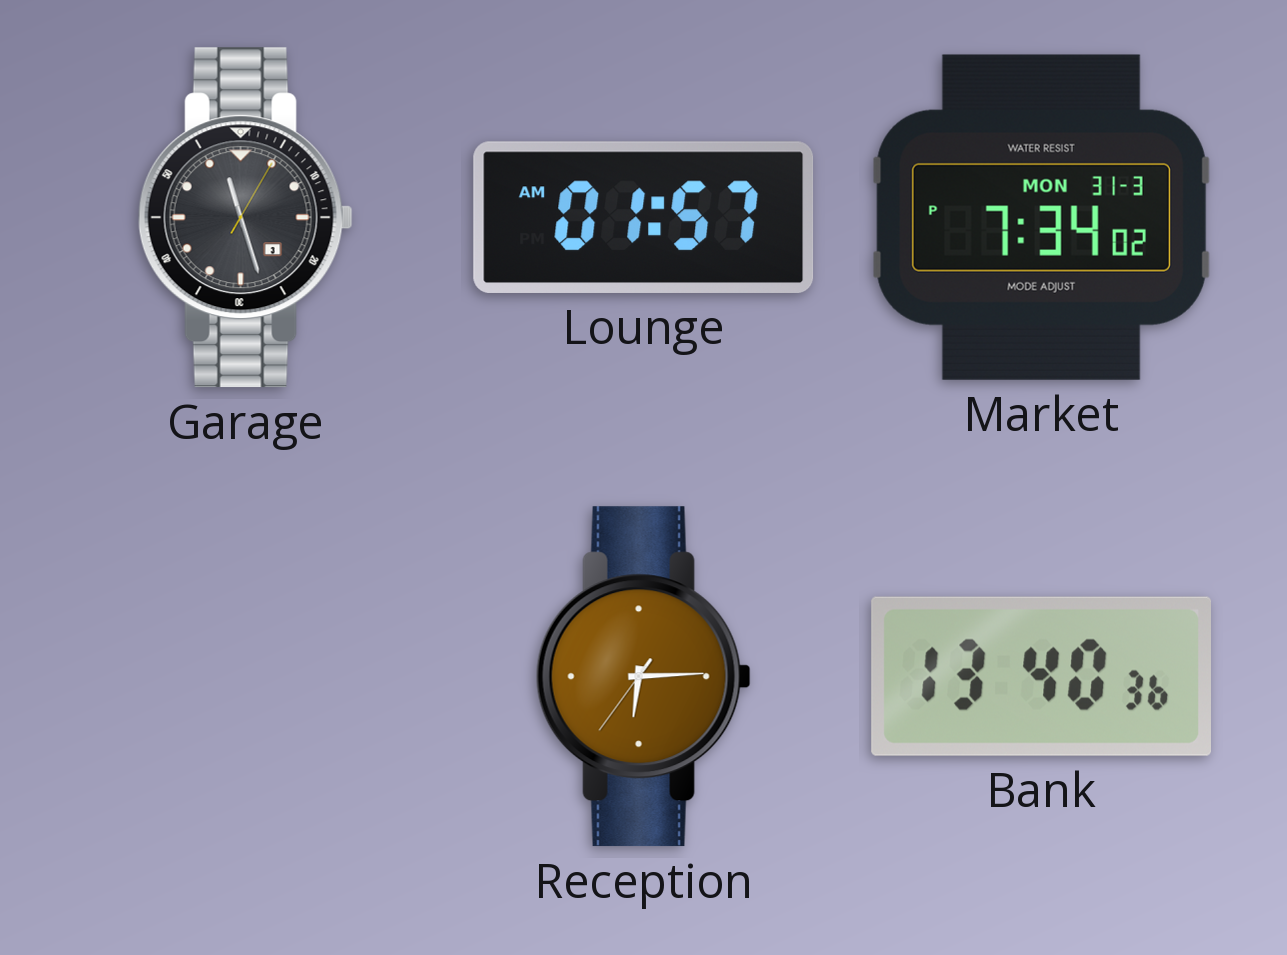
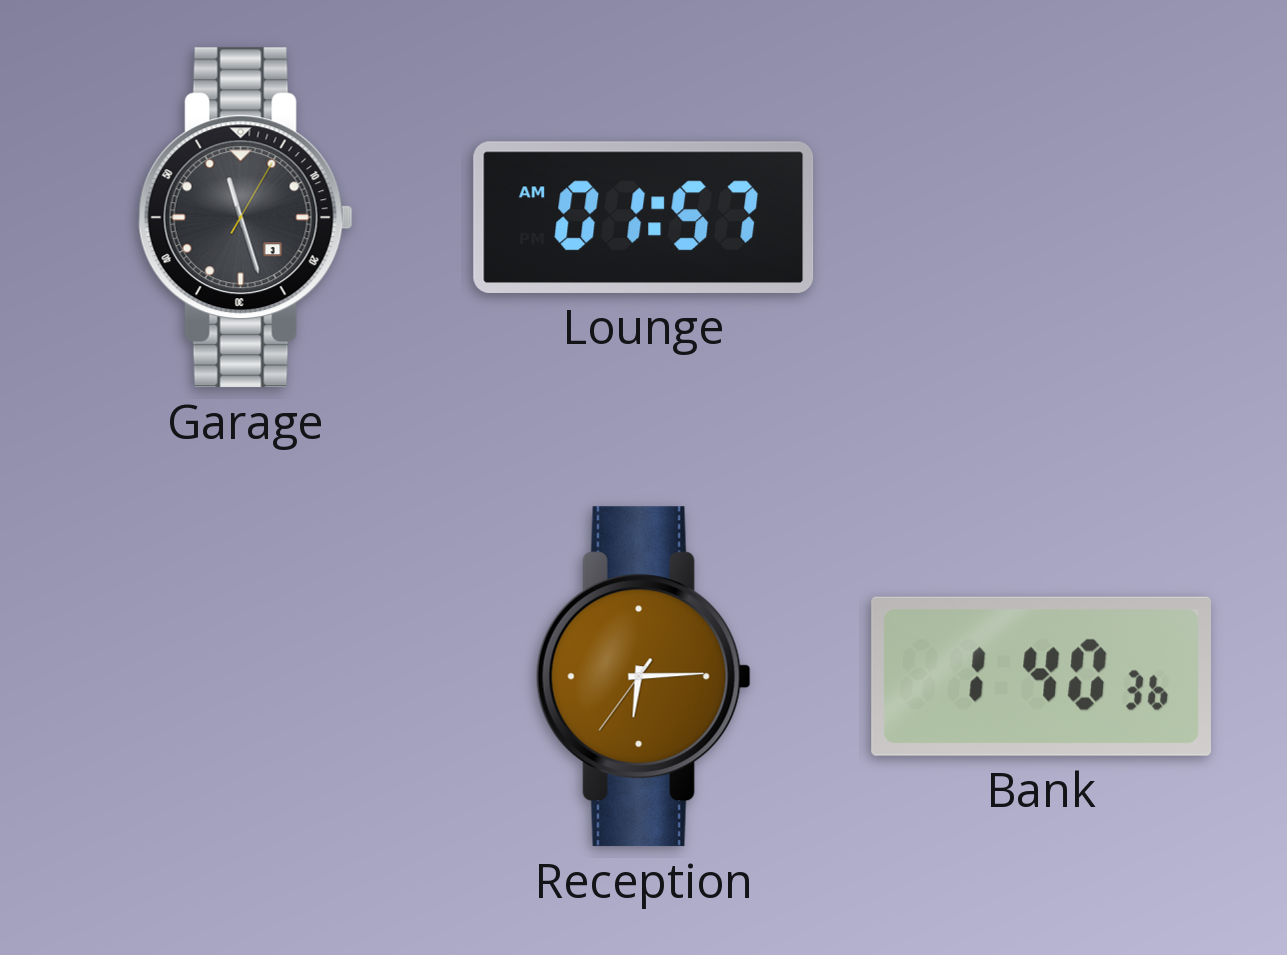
Market: 7:34 -> none (1041, 217)
Bank: 13:40 -> 1:40 (1041, 676)
